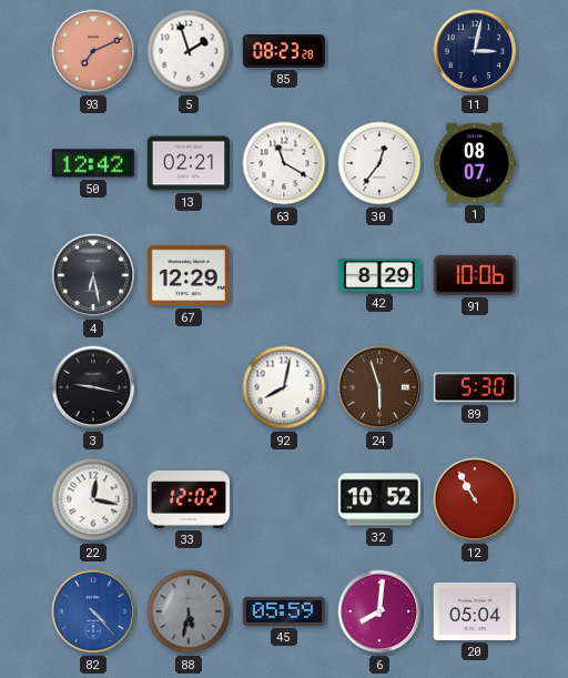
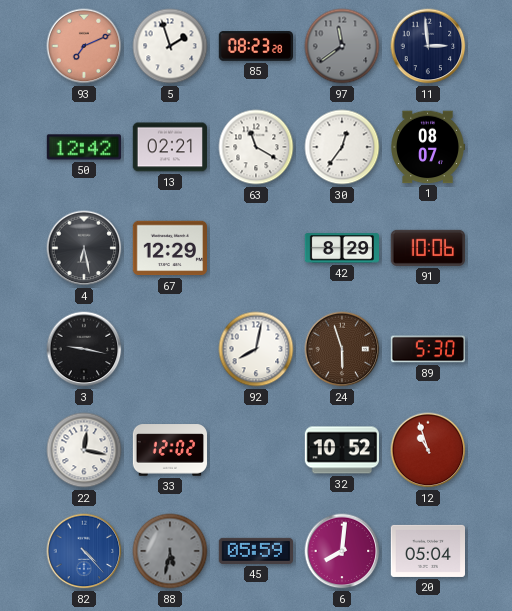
97: none -> 11:39 (342, 46)
11: 3:02 -> 2:59 (428, 46)
12: 10:55 -> 10:57 (428, 450)
